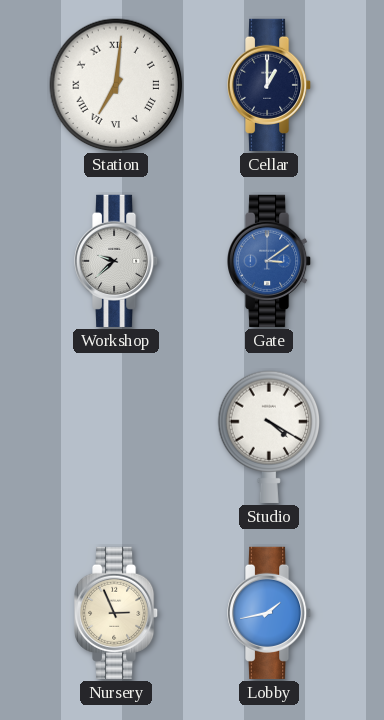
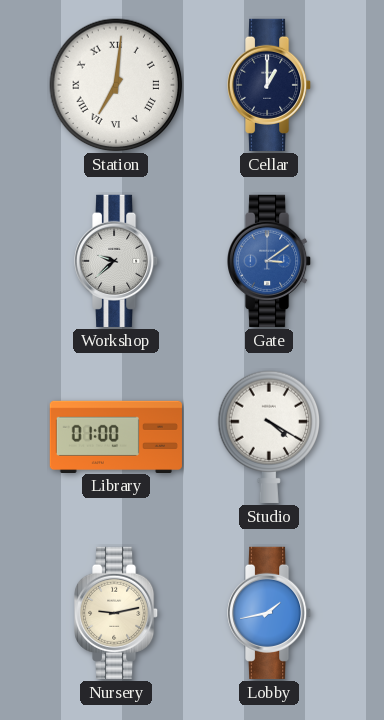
Library: none -> 01:00 (116, 436)
Nursery: 2:56 -> 9:13 (117, 613)
